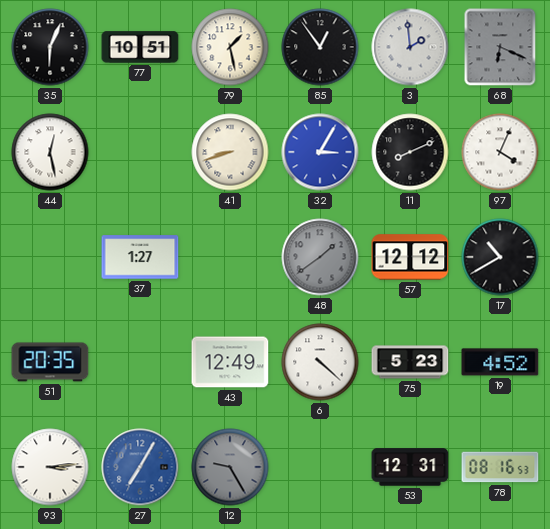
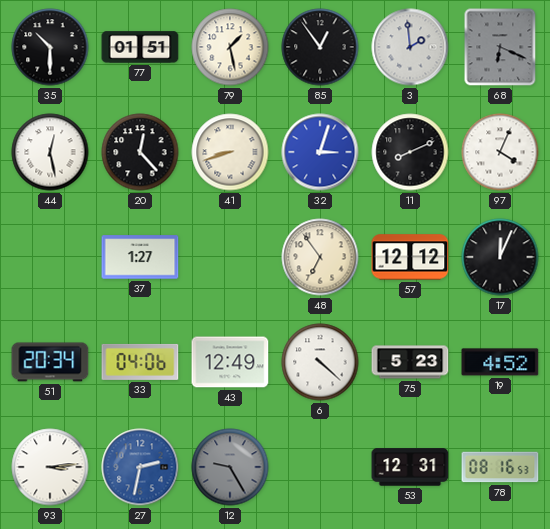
35: 6:04 -> 10:30 (50, 47)
77: 10:51 -> 01:51 (140, 47)
20: none -> 12:23 (140, 152)
32: 3:05 -> 3:03 (320, 152)
48: 1:39 -> 6:54 (320, 257)
48 dial: grey -> cream (320, 257)
17: 10:40 -> 12:04 (500, 257)
51: 20:35 -> 20:34 (50, 362)
33: none -> 04:06 (140, 362)
27: 7:05 -> 2:32 (140, 467)
